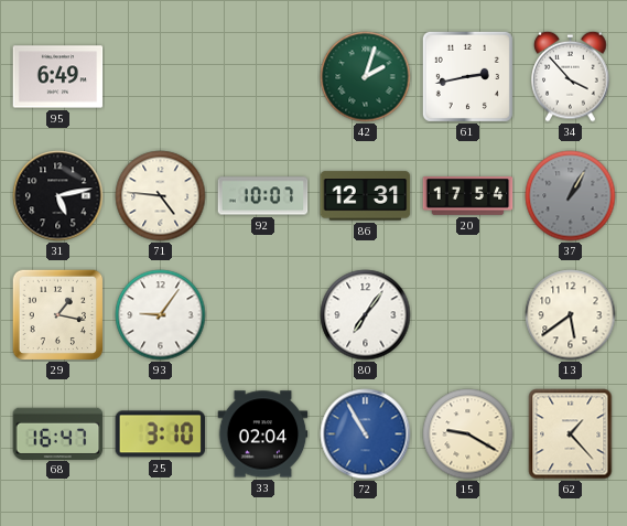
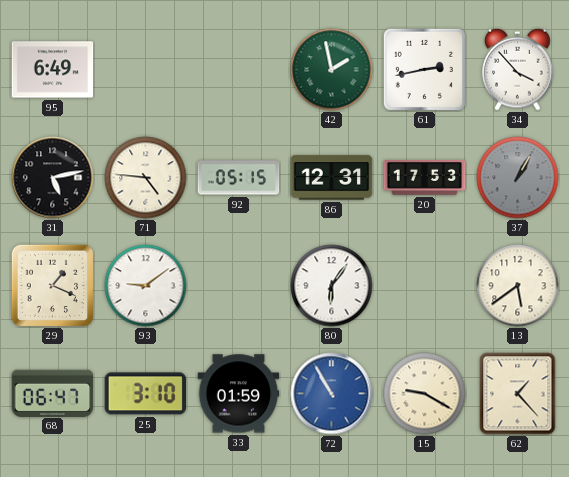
42: 2:03 -> 1:58 (332, 70)
92: 10:07 -> 05:15 (239, 178)
20: 17:54 -> 17:53 (425, 178)
29: 1:17 -> 1:19 (52, 285)
93: 9:06 -> 9:09 (146, 286)
80: 7:06 -> 6:06 (332, 286)
68: 16:47 -> 06:47 (53, 393)
33: 02:04 -> 01:59 (239, 394)
